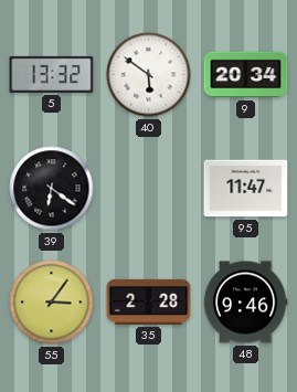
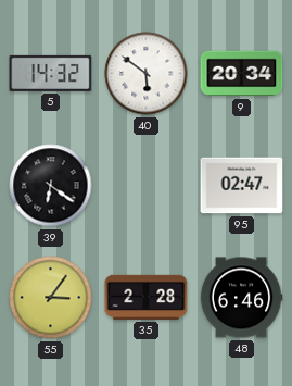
5: 13:32 -> 14:32 (51, 73)
95: 11:47 -> 02:47 (242, 186)
48: 9:46 -> 6:46 (241, 298)
